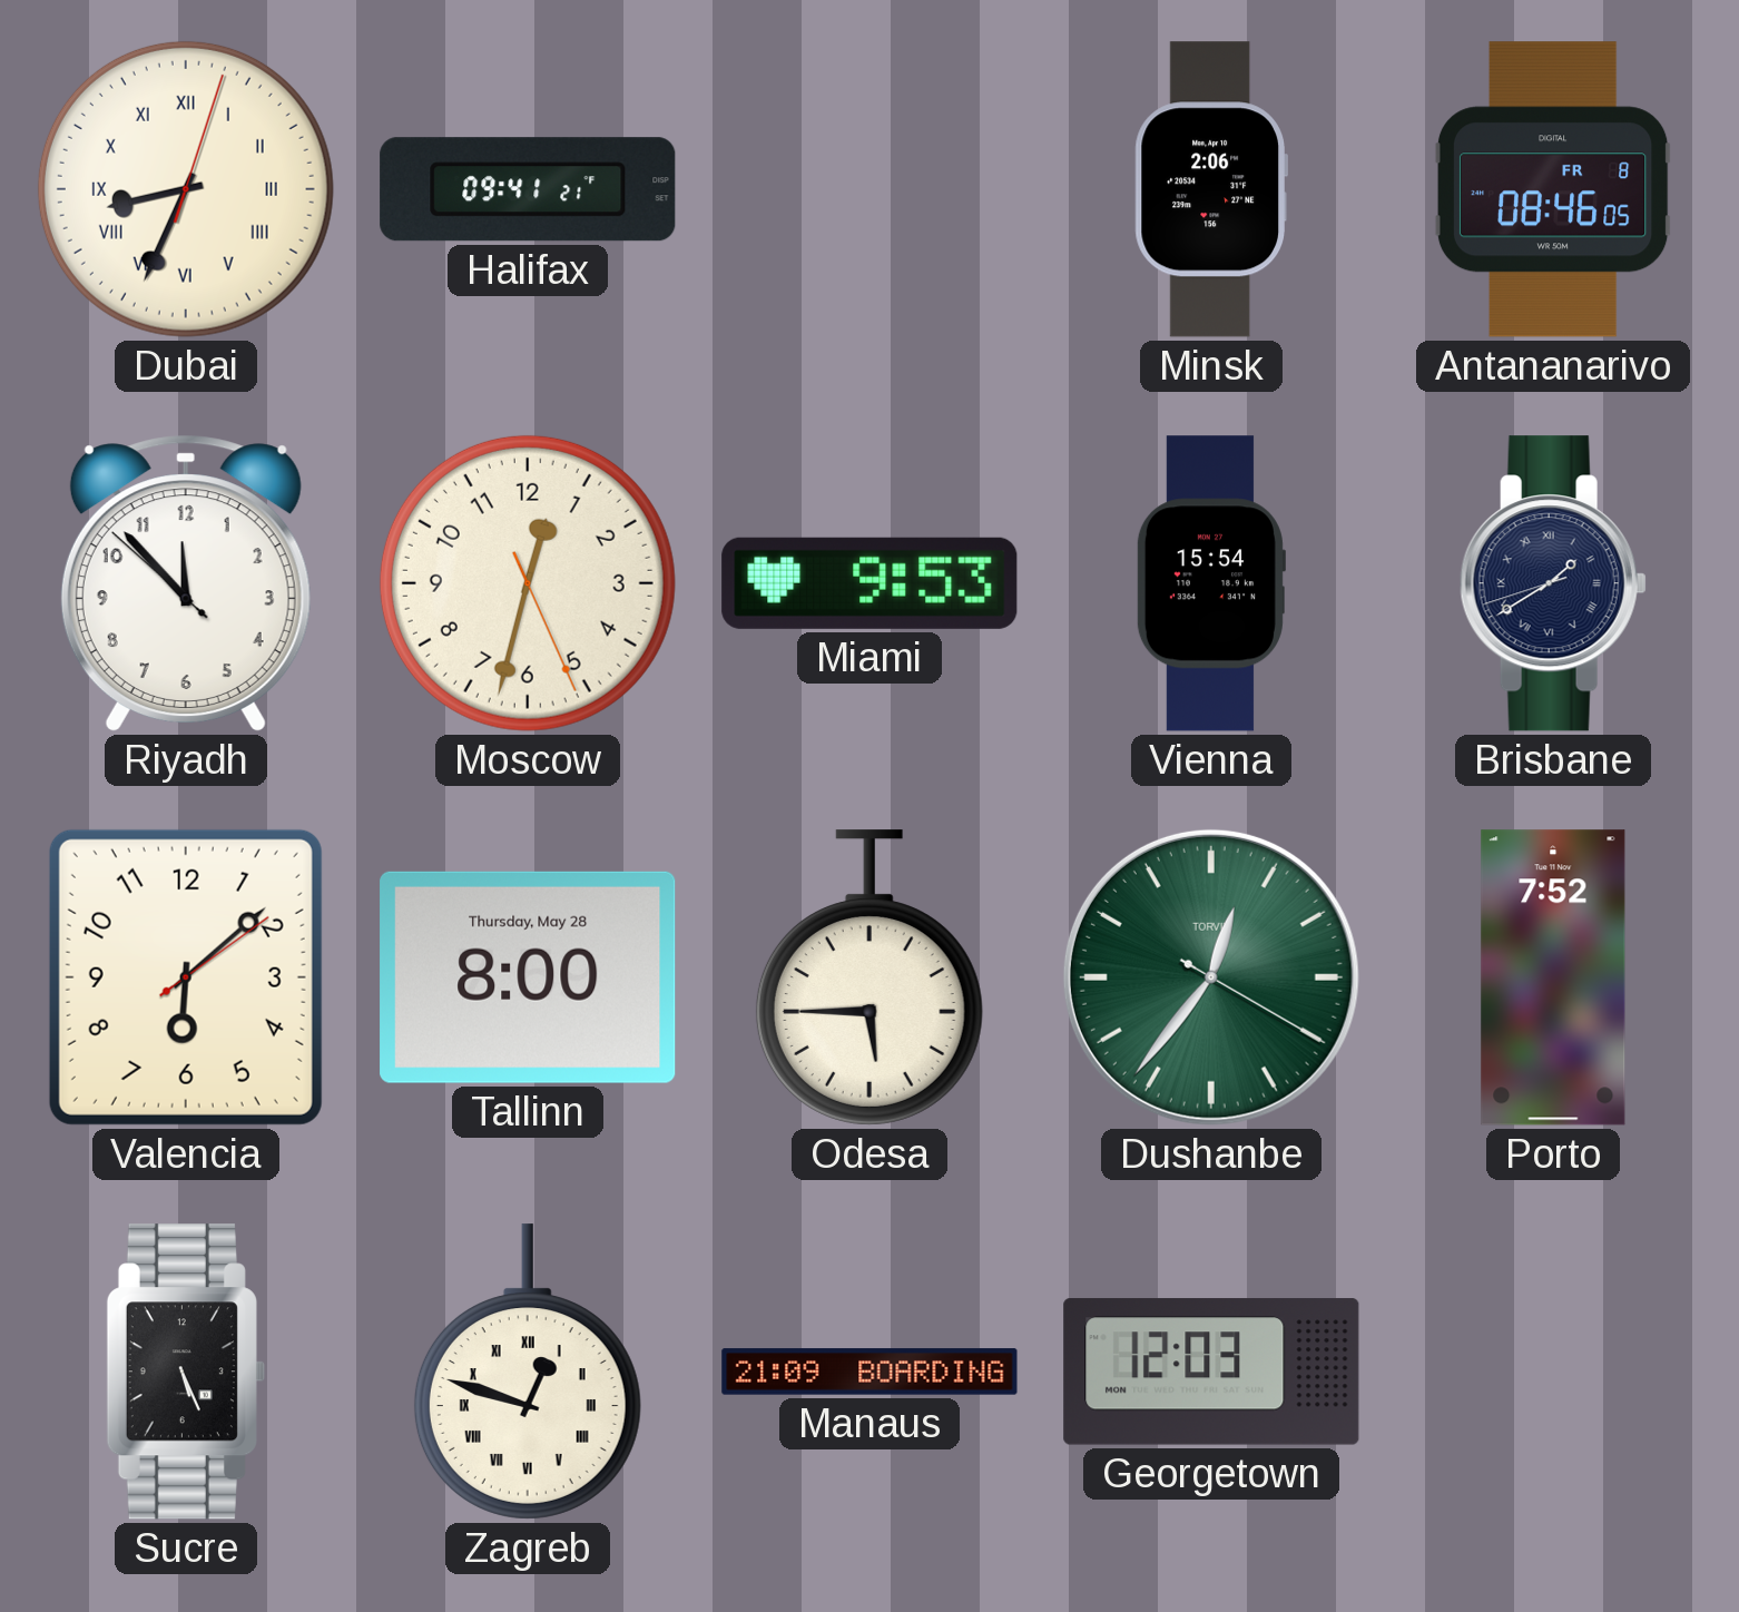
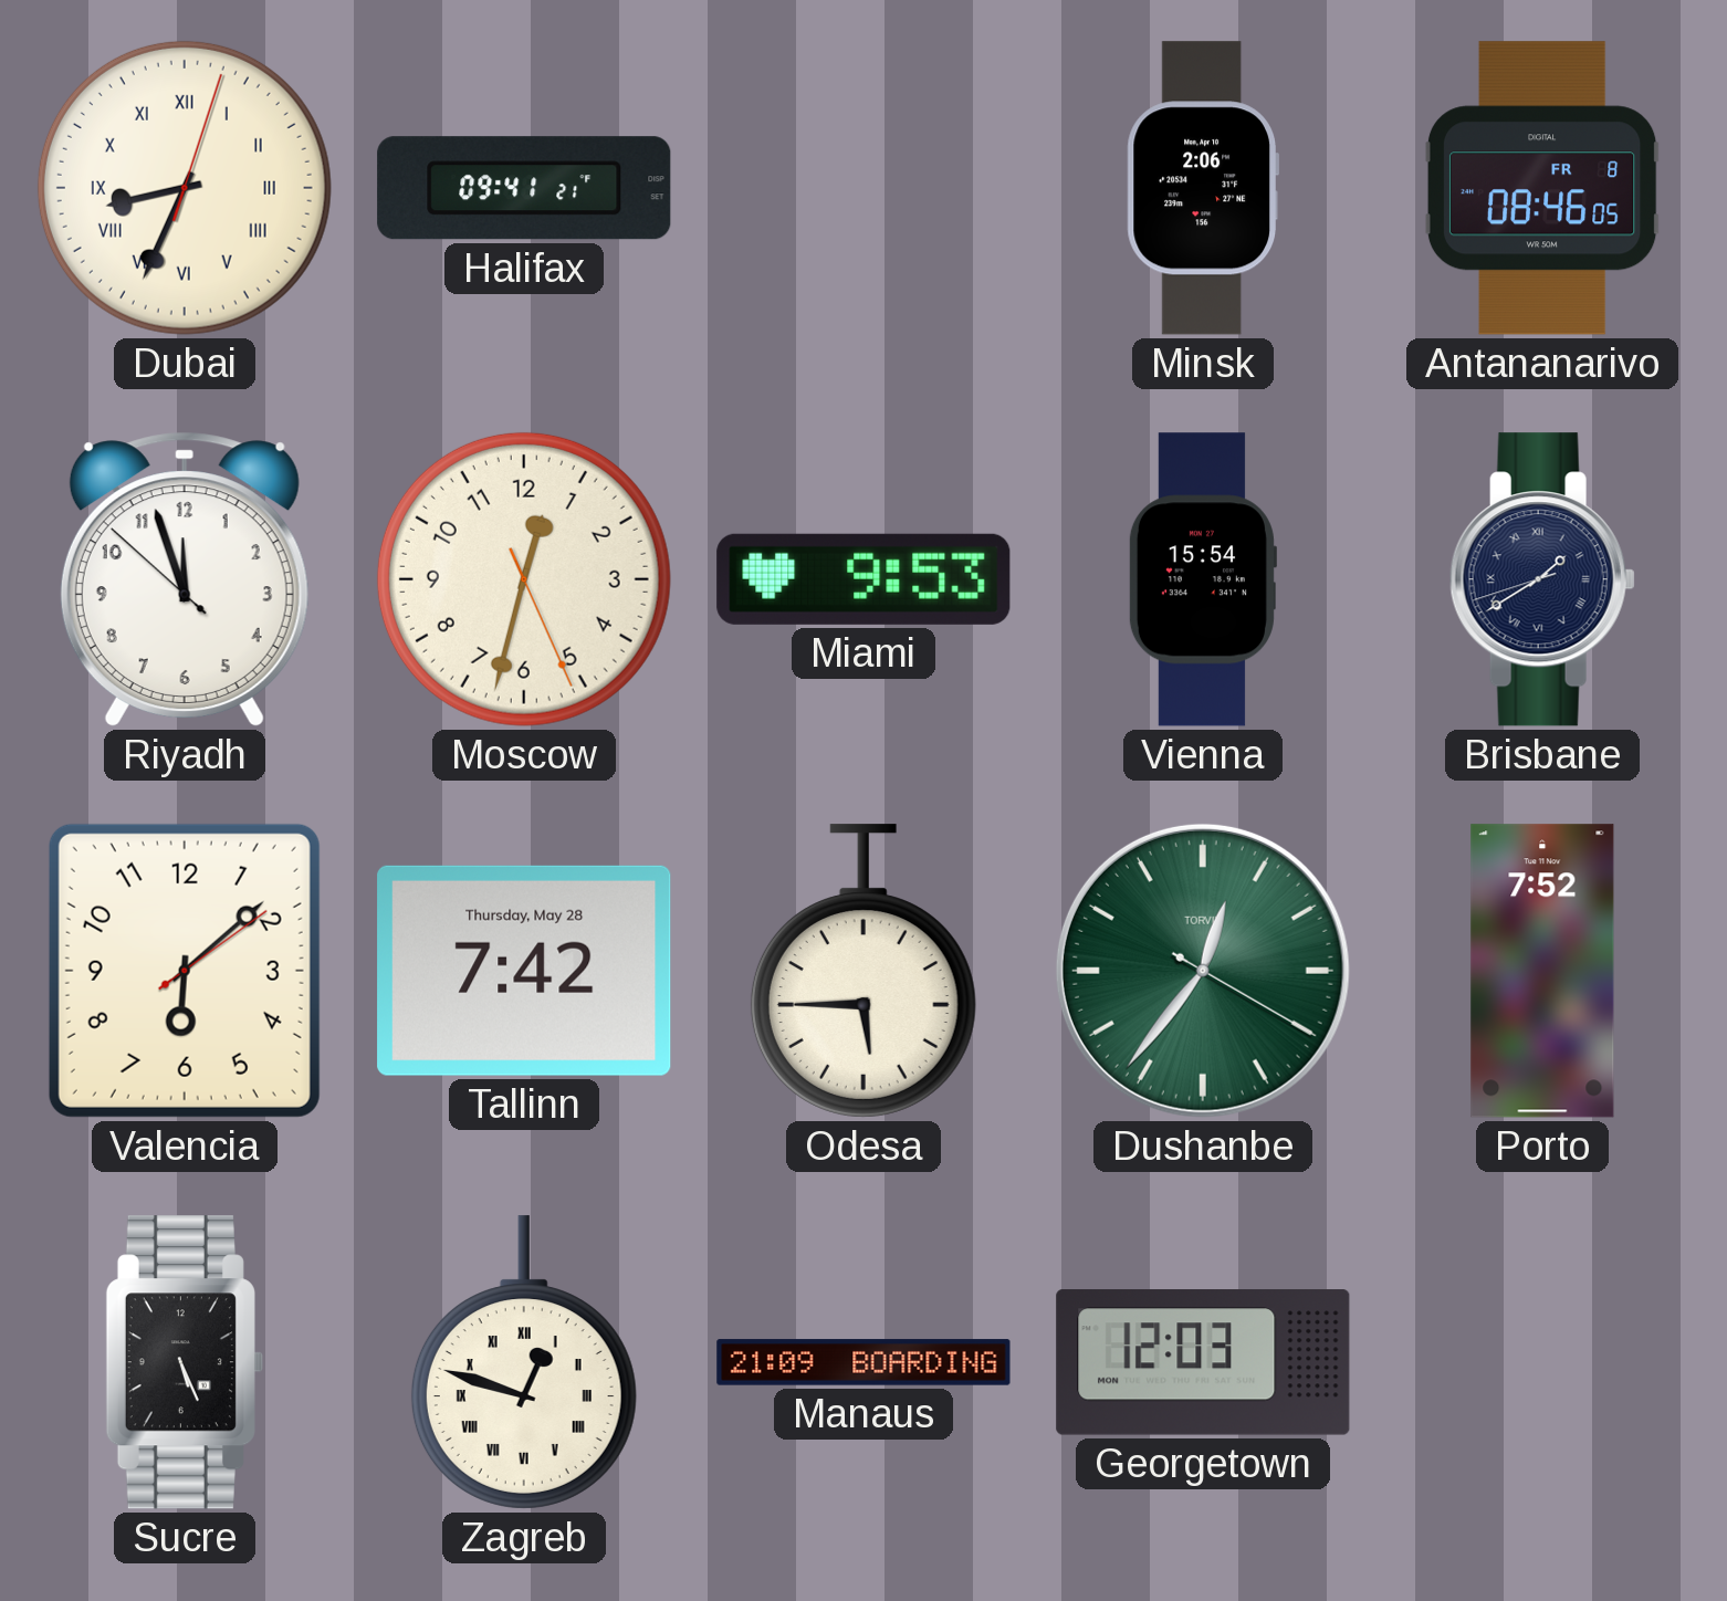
Riyadh: 11:52 -> 11:56 (185, 579)
Tallinn: 8:00 -> 7:42 (524, 971)
